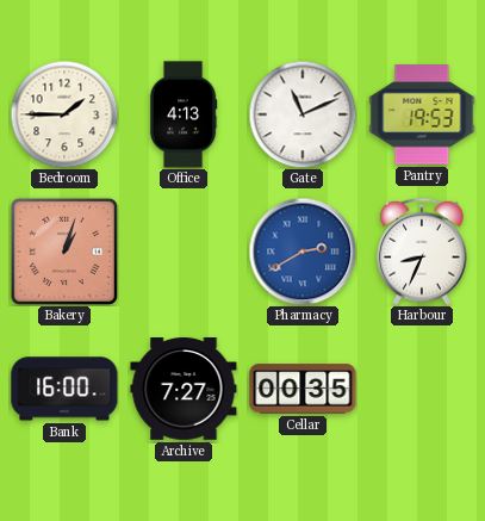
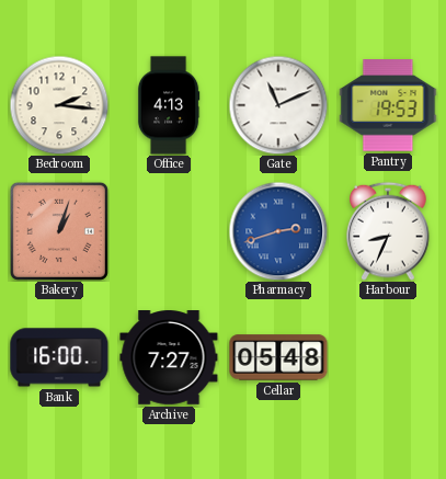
Bedroom: 1:45 -> 2:16 (59, 105)
Pharmacy: 2:40 -> 2:42 (278, 231)
Cellar: 00:35 -> 05:48 (278, 357)
